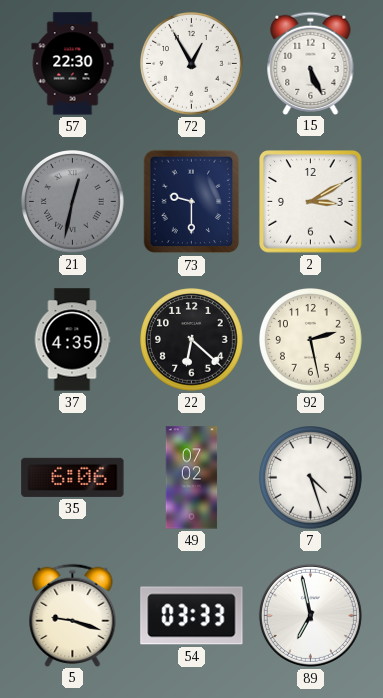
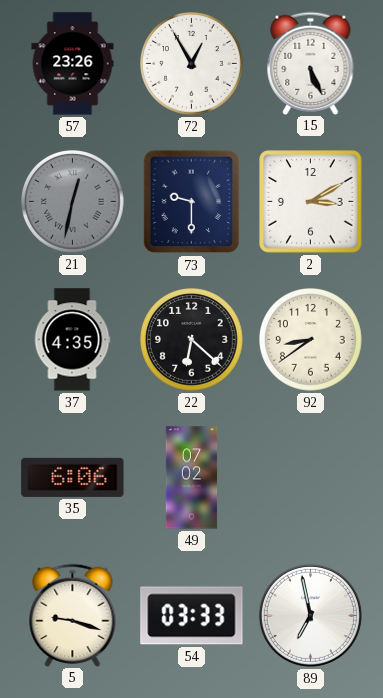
57: 22:30 -> 23:26 (73, 64)
92: 2:28 -> 8:39 (311, 340)
7: 4:27 -> none (311, 478)
